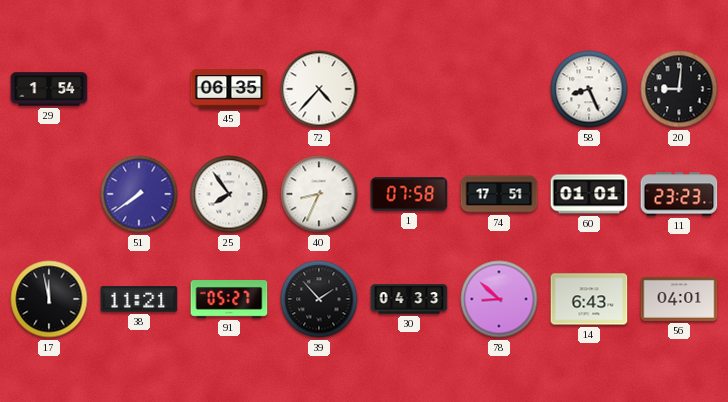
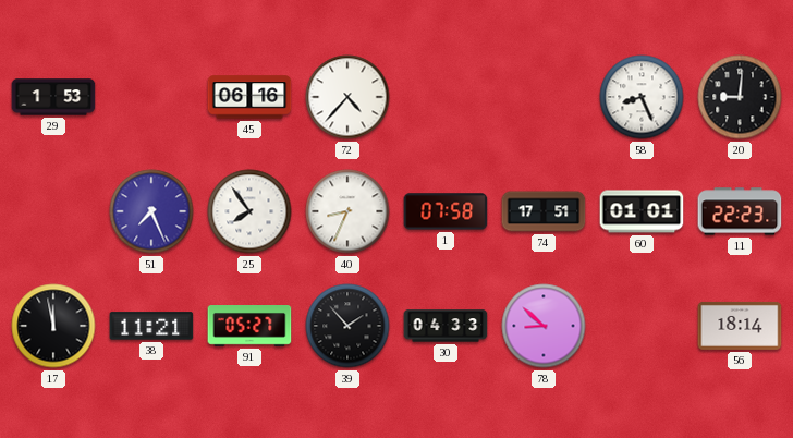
29: 1:54 -> 1:53 (53, 97)
45: 06:35 -> 06:16 (249, 97)
51: 7:39 -> 7:26 (151, 211)
11: 23:23 -> 22:23 (740, 211)
14: 6:43 -> none (589, 299)
56: 04:01 -> 18:14 (740, 326)
